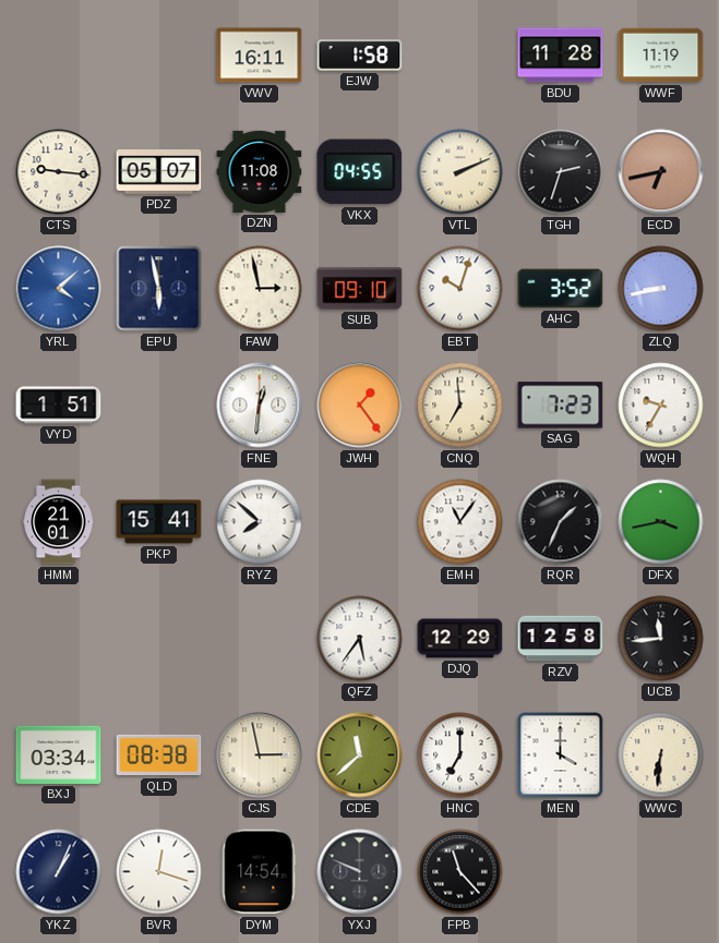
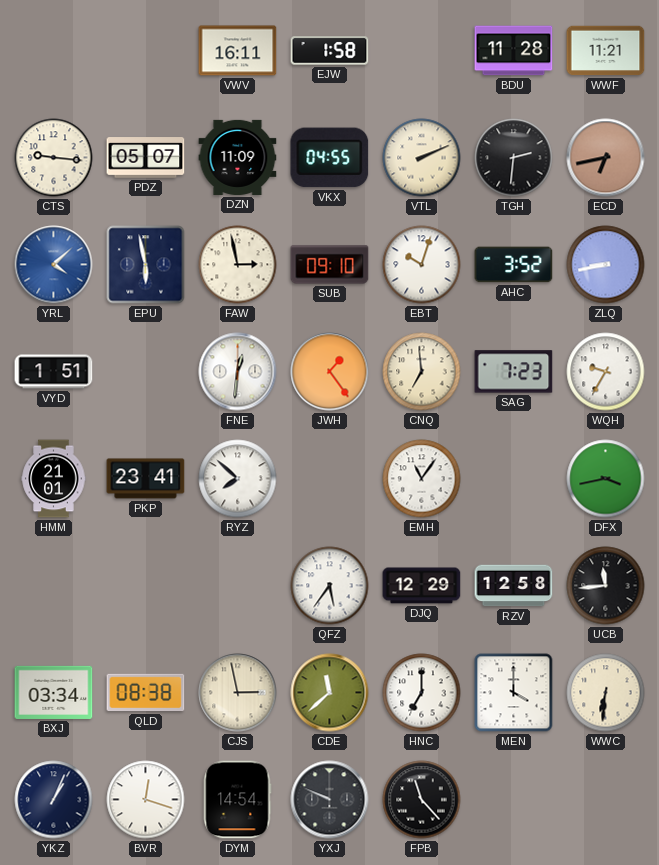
WWF: 11:19 -> 11:21 (606, 51)
DZN: 11:08 -> 11:09 (238, 157)
TGH: 2:33 -> 2:31 (514, 158)
PKP: 15:41 -> 23:41 (146, 479)
RQR: 1:34 -> none (561, 522)
